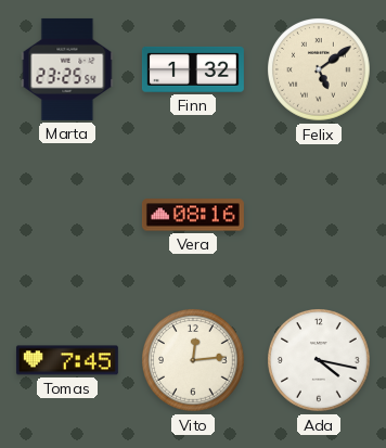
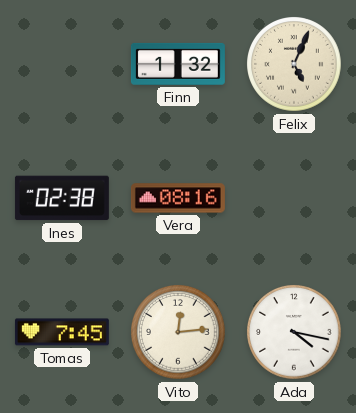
Marta: 23:25 -> none (67, 69)
Felix: 5:09 -> 5:04 (294, 64)
Ines: none -> 02:38 (62, 198)
